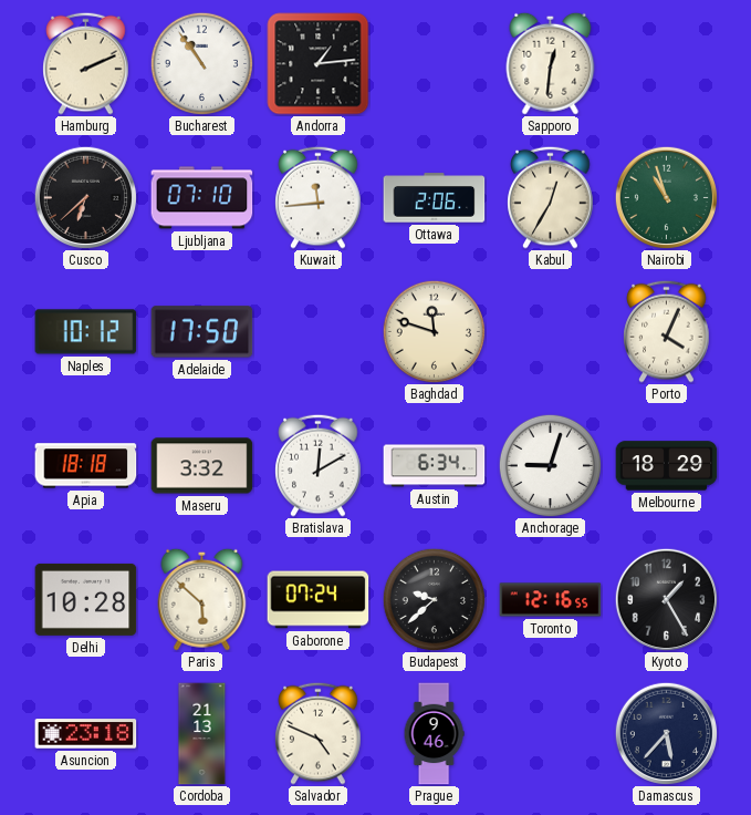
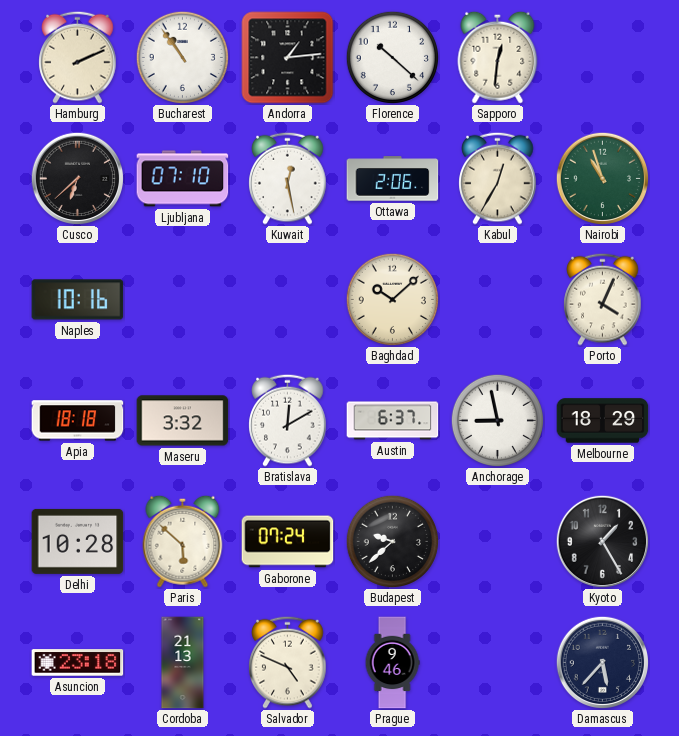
Florence: none -> 10:22 (392, 57)
Kuwait: 11:44 -> 12:28 (288, 178)
Naples: 10:12 -> 10:16 (78, 300)
Adelaide: 17:50 -> none (202, 332)
Baghdad: 11:48 -> 10:08 (392, 299)
Austin: 6:34 -> 6:37 (393, 421)
Anchorage: 9:03 -> 8:58 (497, 420)
Toronto: 12:16 -> none (551, 600)
